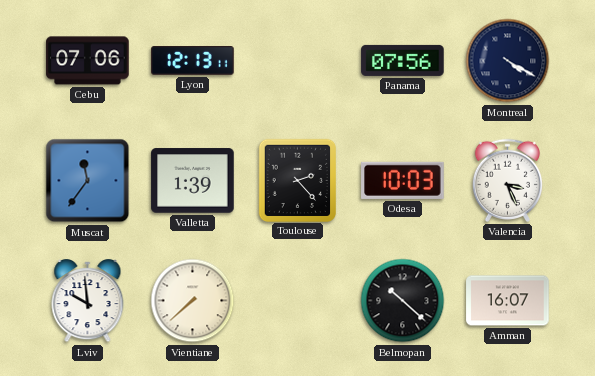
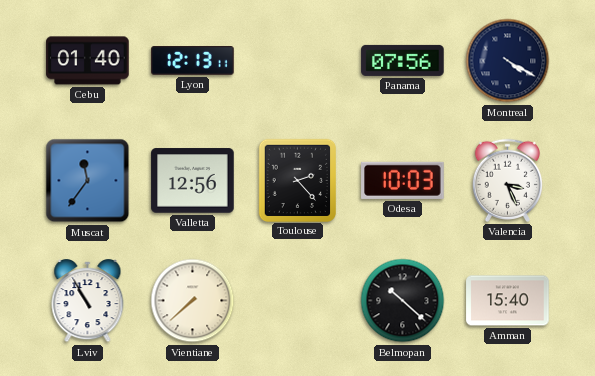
Cebu: 07:06 -> 01:40 (88, 61)
Valletta: 1:39 -> 12:56 (193, 181)
Lviv: 9:59 -> 10:55 (88, 301)
Amman: 16:07 -> 15:40 (508, 301)
